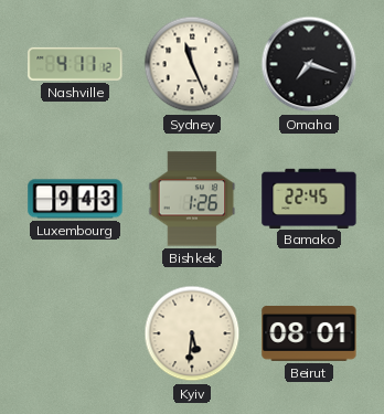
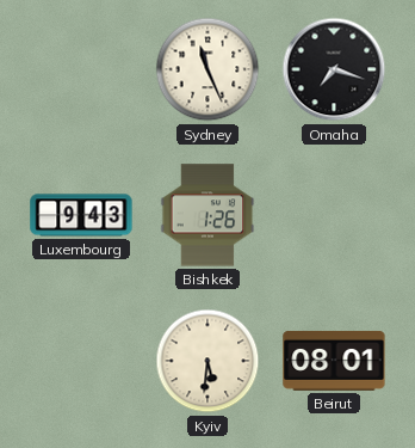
Nashville: 4:11 -> none (75, 64)
Bamako: 22:45 -> none (309, 198)
